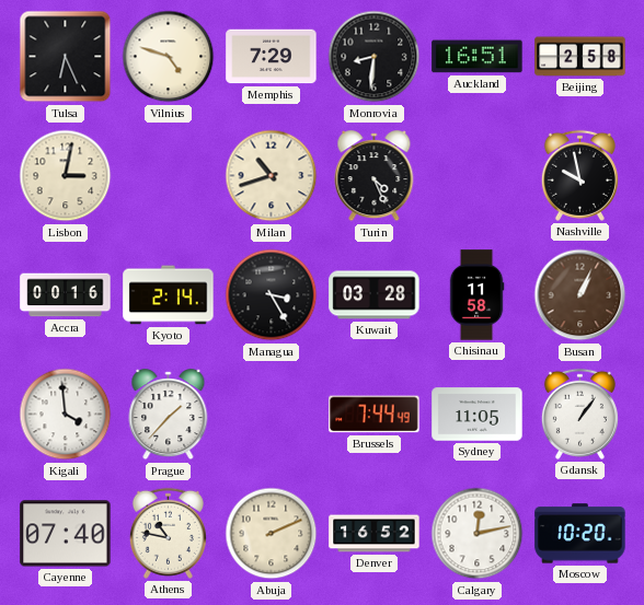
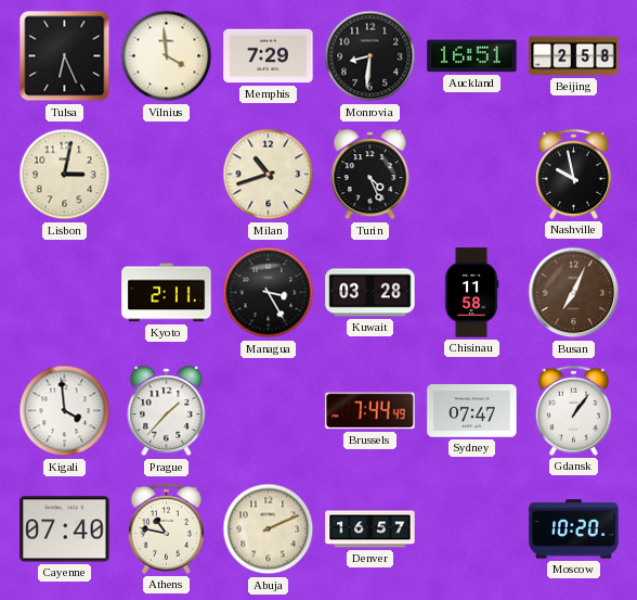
Vilnius: 4:48 -> 3:59 (167, 56)
Accra: 00:16 -> none (66, 295)
Kyoto: 2:14 -> 2:11 (167, 293)
Busan: 1:04 -> 7:04 (574, 293)
Sydney: 11:05 -> 07:47 (472, 411)
Denver: 16:52 -> 16:57 (370, 529)
Calgary: 12:13 -> none (478, 534)
